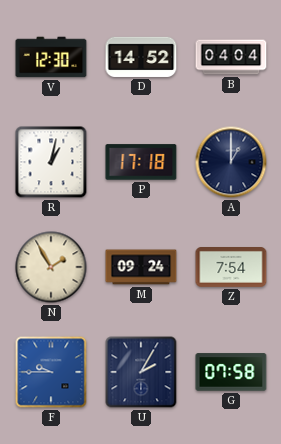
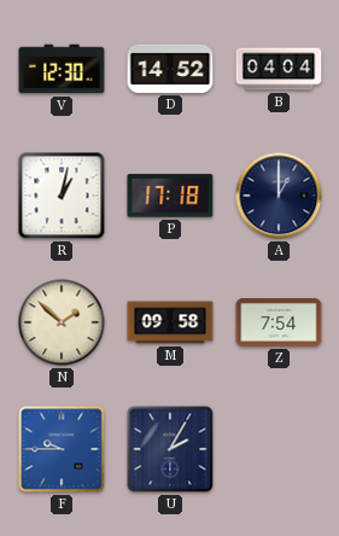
N: 1:55 -> 1:52 (62, 322)
M: 09:24 -> 09:58 (170, 322)
G: 07:58 -> none (231, 372)
